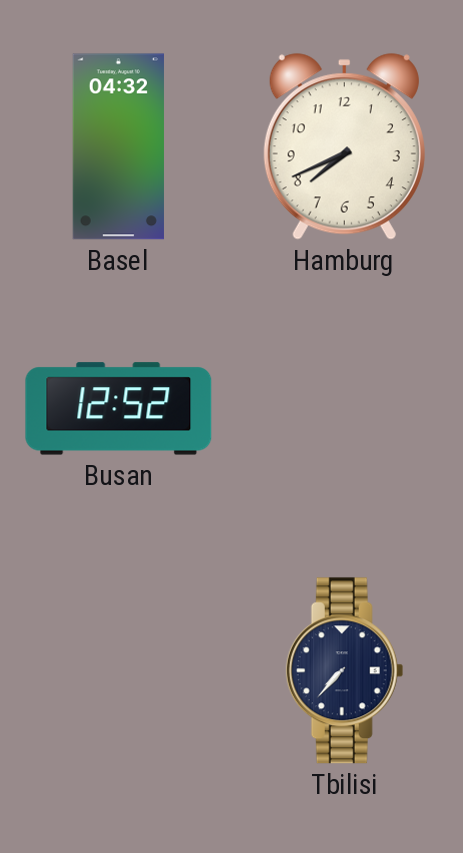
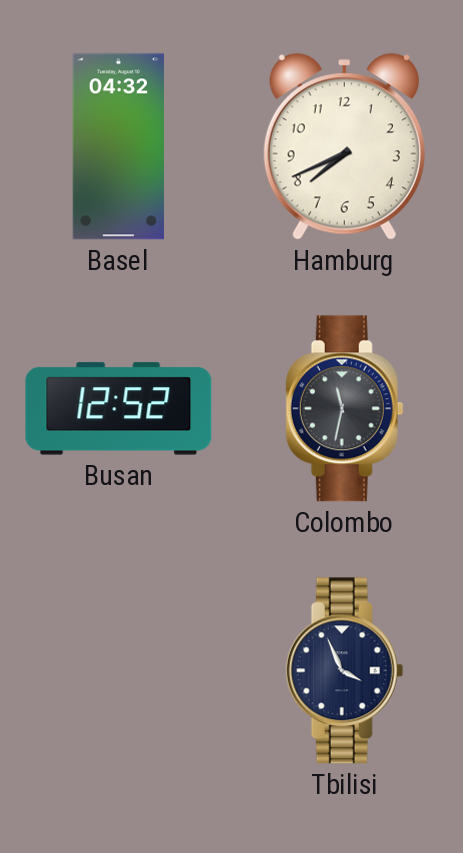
Colombo: none -> 11:32 (345, 409)
Tbilisi: 7:37 -> 3:56 (345, 671)
